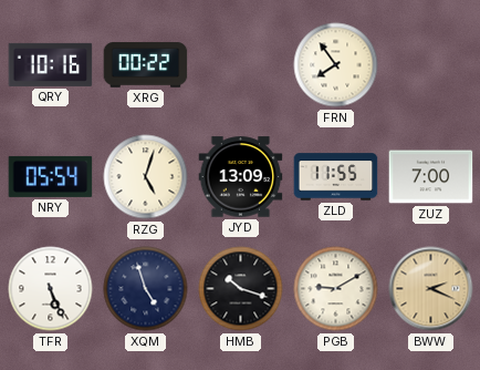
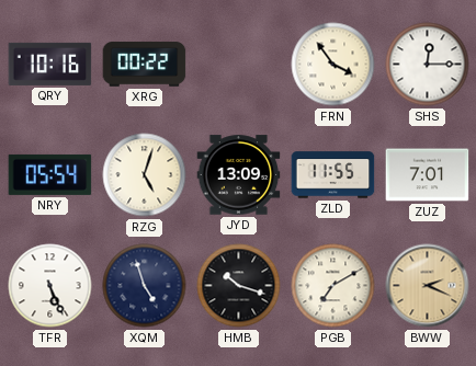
FRN: 7:54 -> 3:54 (333, 65)
SHS: none -> 12:15 (428, 65)
ZUZ: 7:00 -> 7:01 (428, 175)
PGB: 9:10 -> 7:10 (333, 286)
